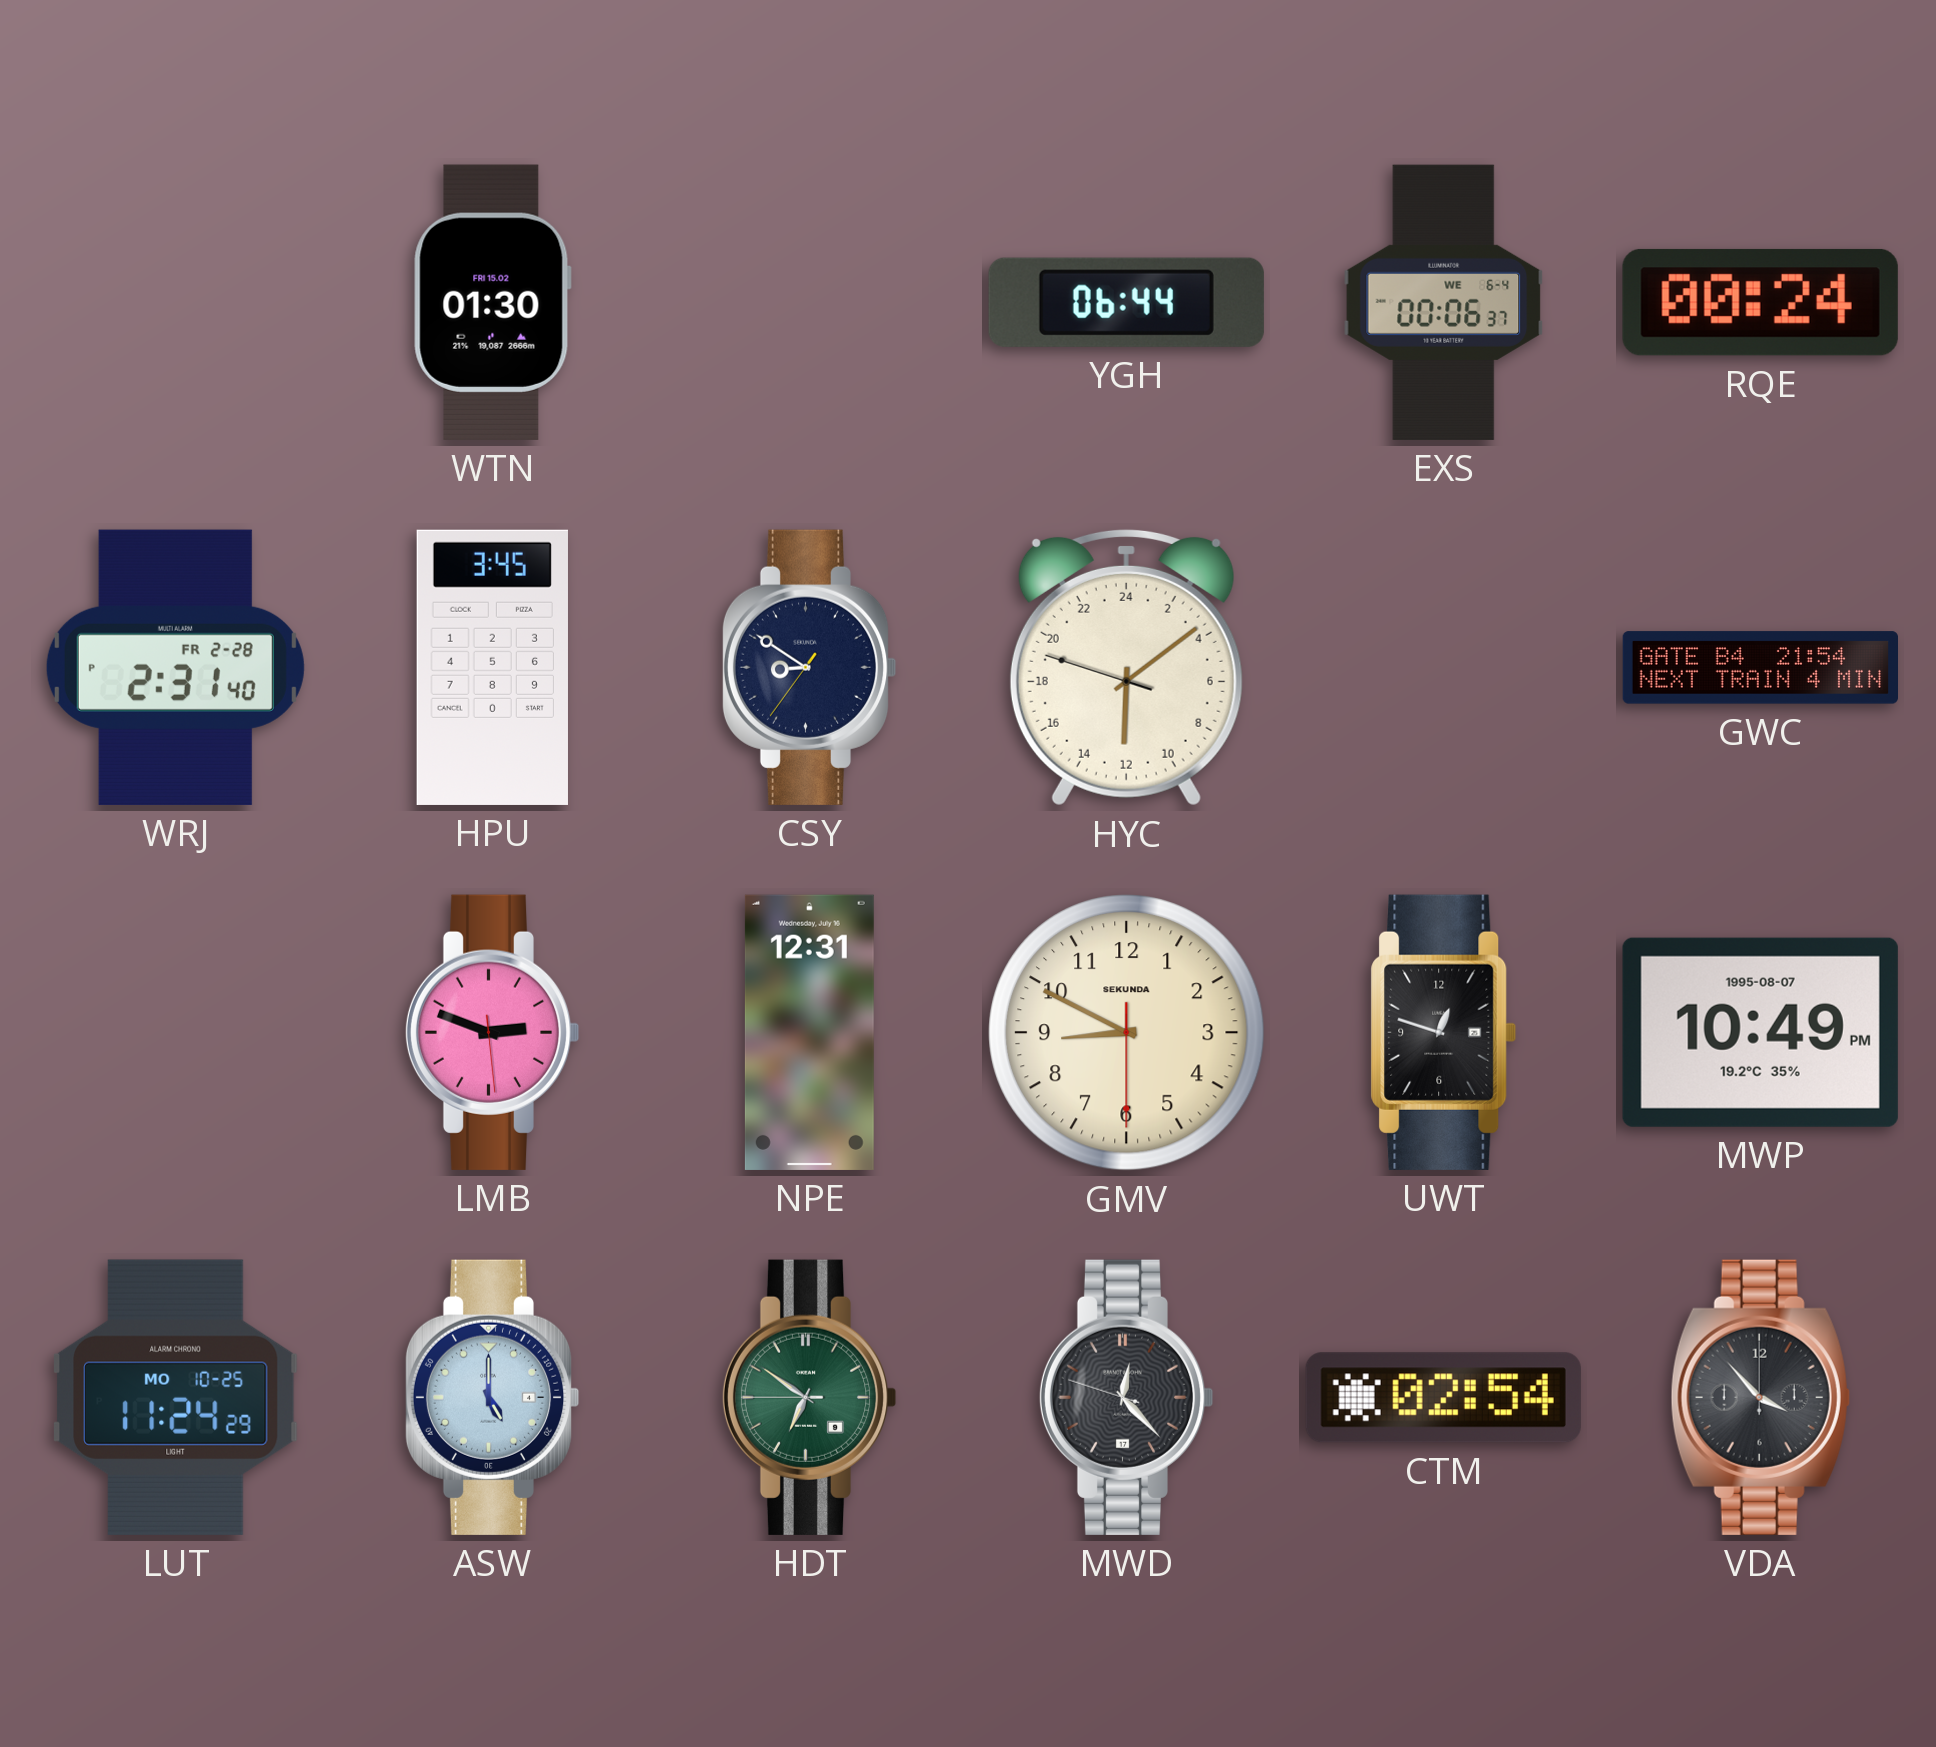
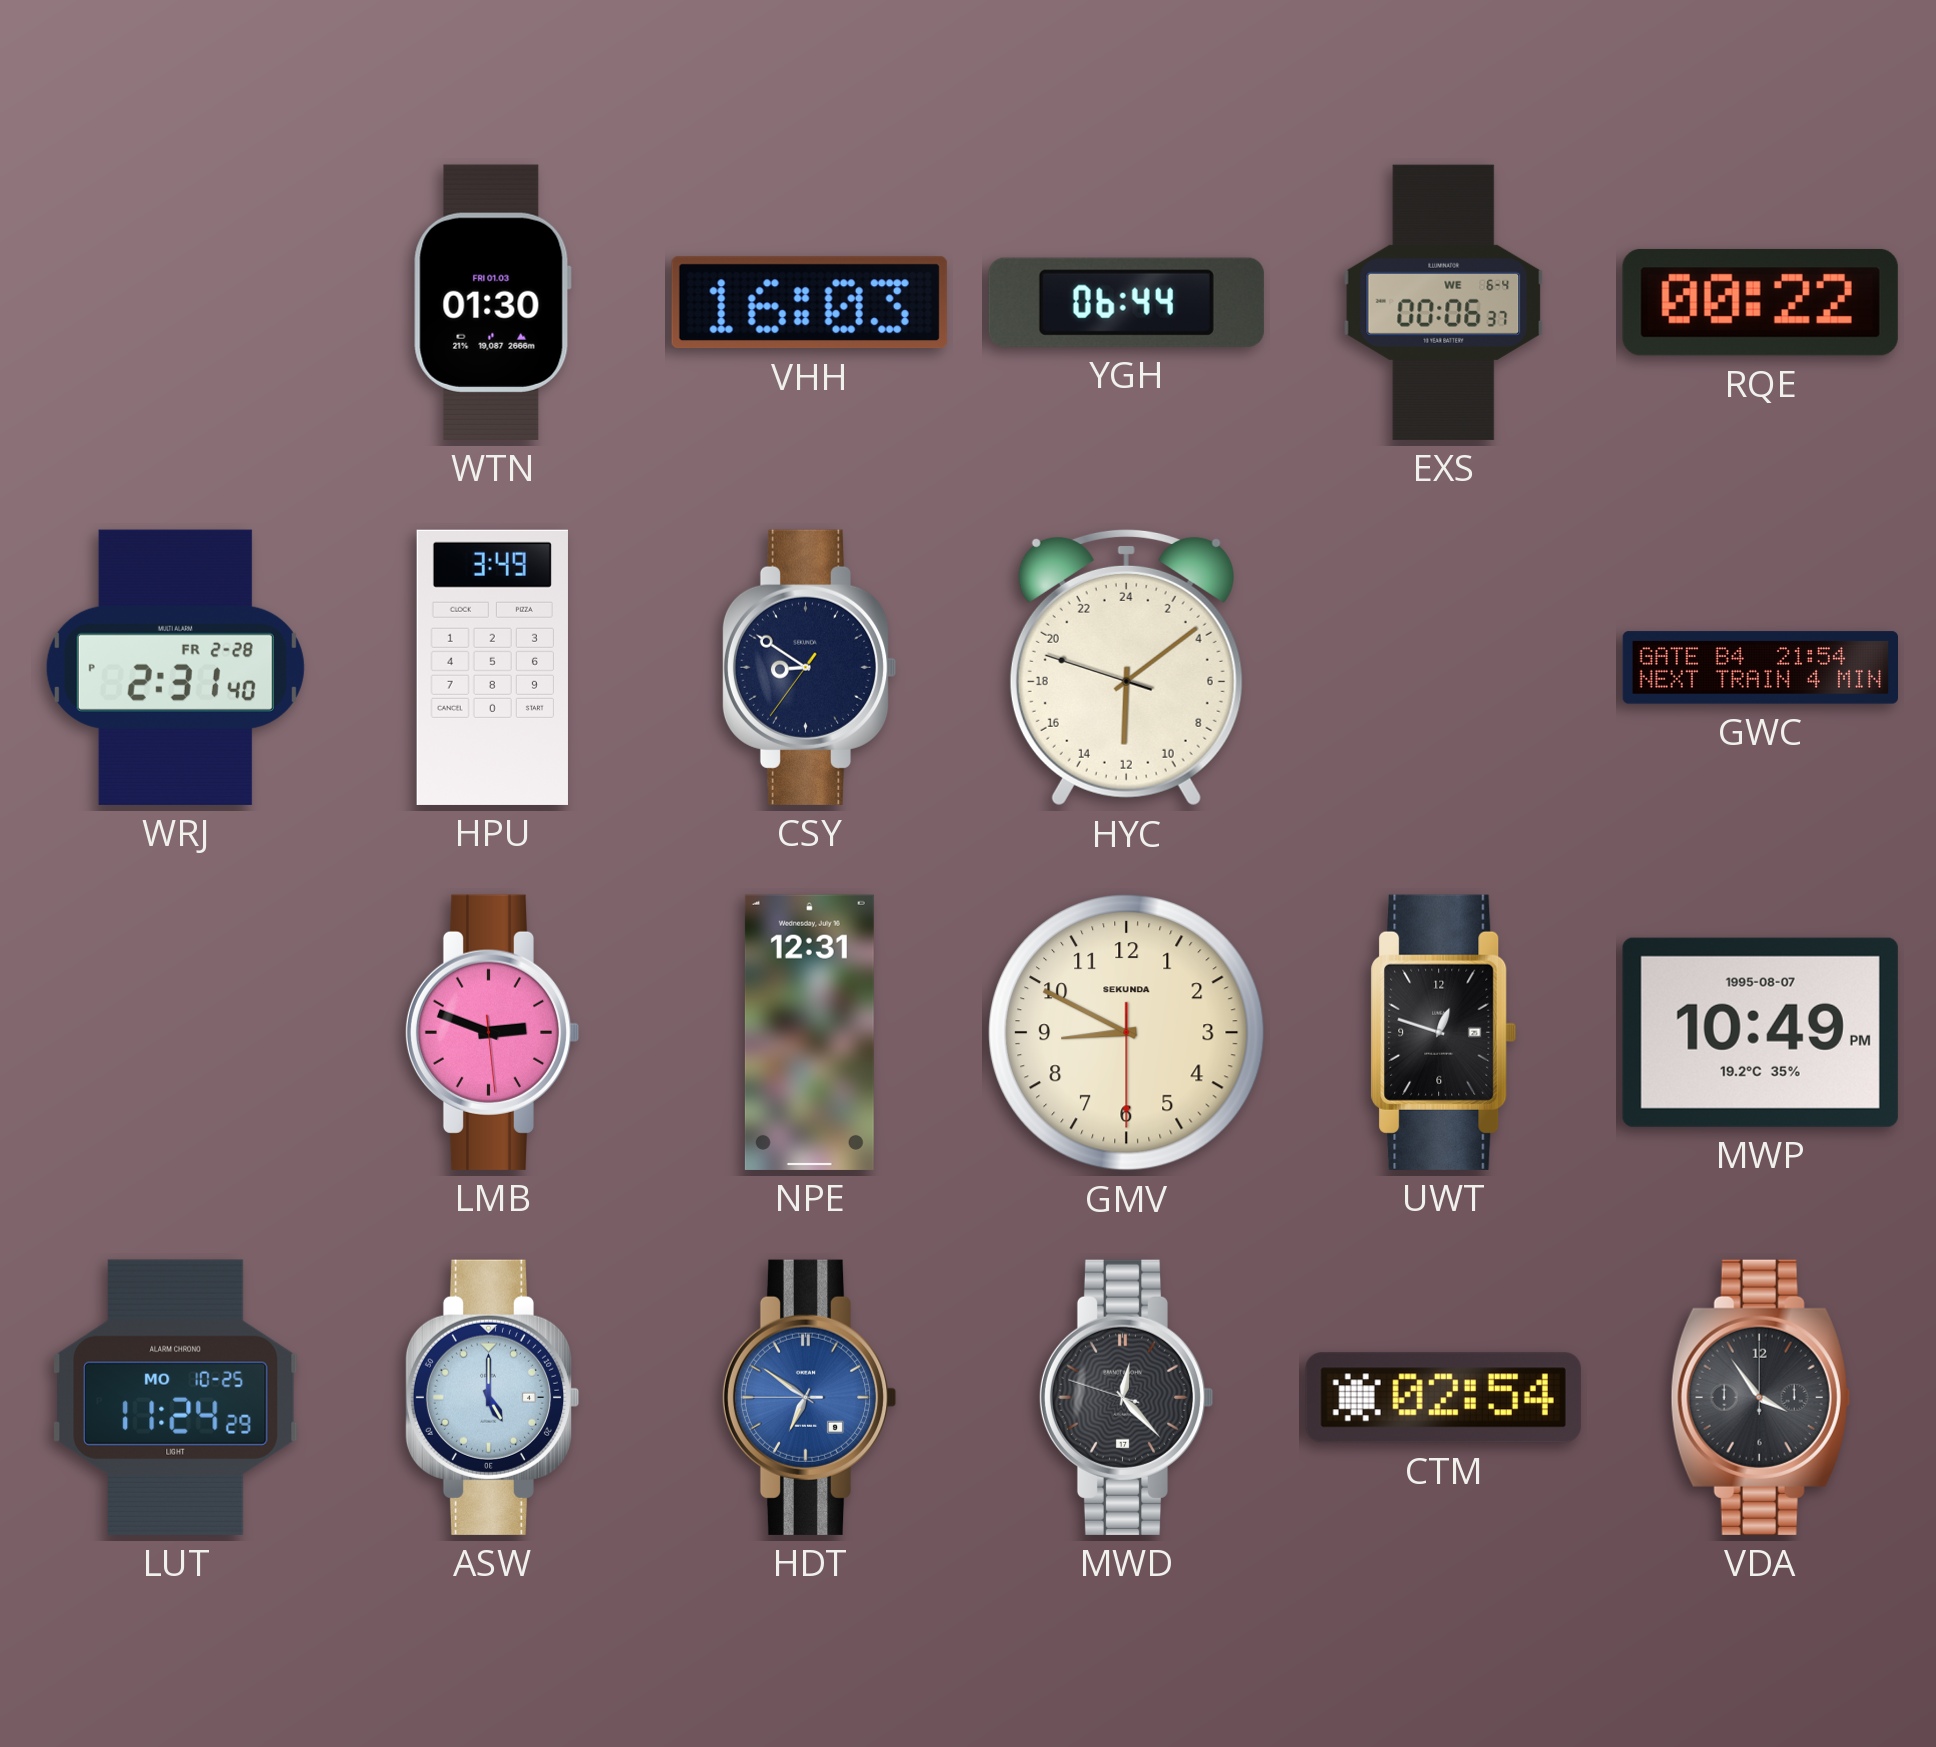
WTN date: FRI 15.02 -> FRI 01.03 (492, 302)
VHH: none -> 16:03 (809, 303)
RQE: 00:24 -> 00:22 (1760, 302)
HPU: 3:45 -> 3:49 (492, 667)
HDT dial: green -> blue (809, 1397)
VDA: 3:53 -> 3:54 (1760, 1397)
